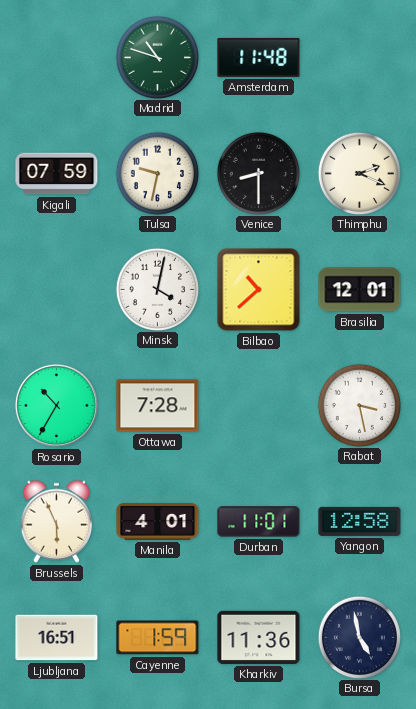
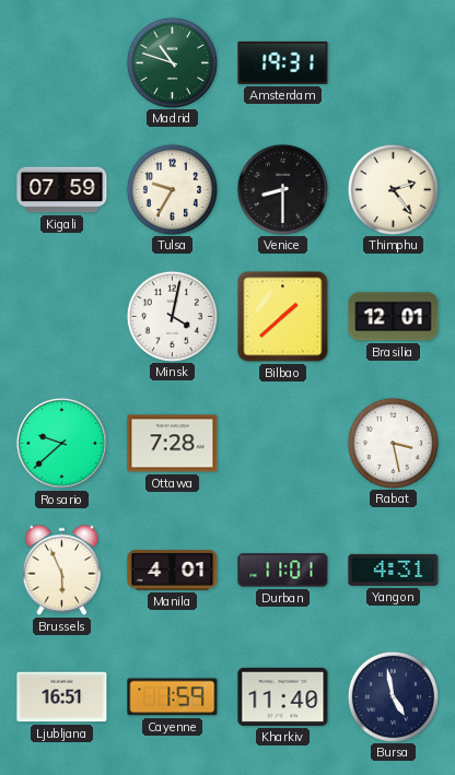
Amsterdam: 11:48 -> 19:31 (283, 62)
Tulsa: 9:32 -> 9:35 (172, 189)
Thimphu: 2:19 -> 2:24 (393, 189)
Bilbao: 10:38 -> 1:38 (283, 317)
Rosario: 10:35 -> 9:38 (61, 443)
Yangon: 12:58 -> 4:31 (394, 569)
Kharkiv: 11:36 -> 11:40 (283, 696)
